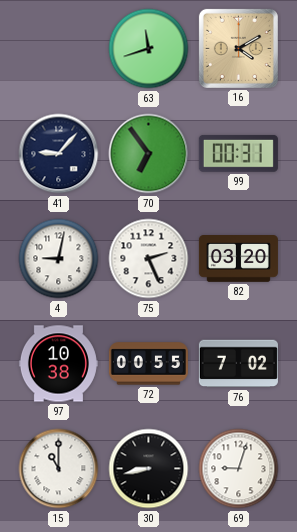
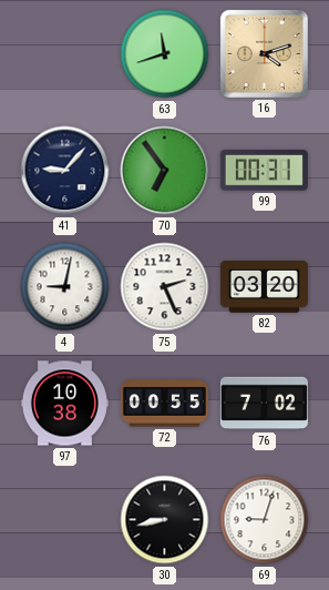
16: 4:10 -> 4:12 (264, 53)
15: 11:00 -> none (59, 469)
